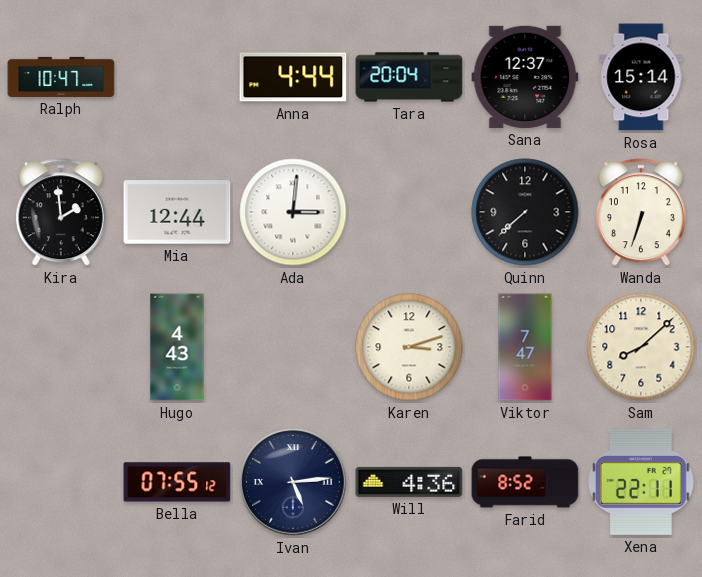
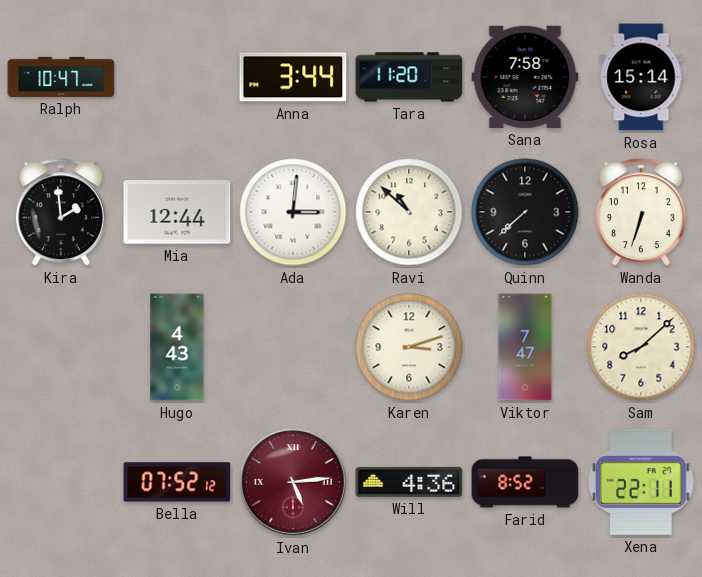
Anna: 4:44 -> 3:44 (293, 77)
Tara: 20:04 -> 11:20 (409, 77)
Sana: 12:37 -> 7:58 (525, 77)
Ravi: none -> 10:52 (409, 212)
Bella: 07:55 -> 07:52 (177, 482)
Ivan dial: navy -> burgundy (293, 482)
